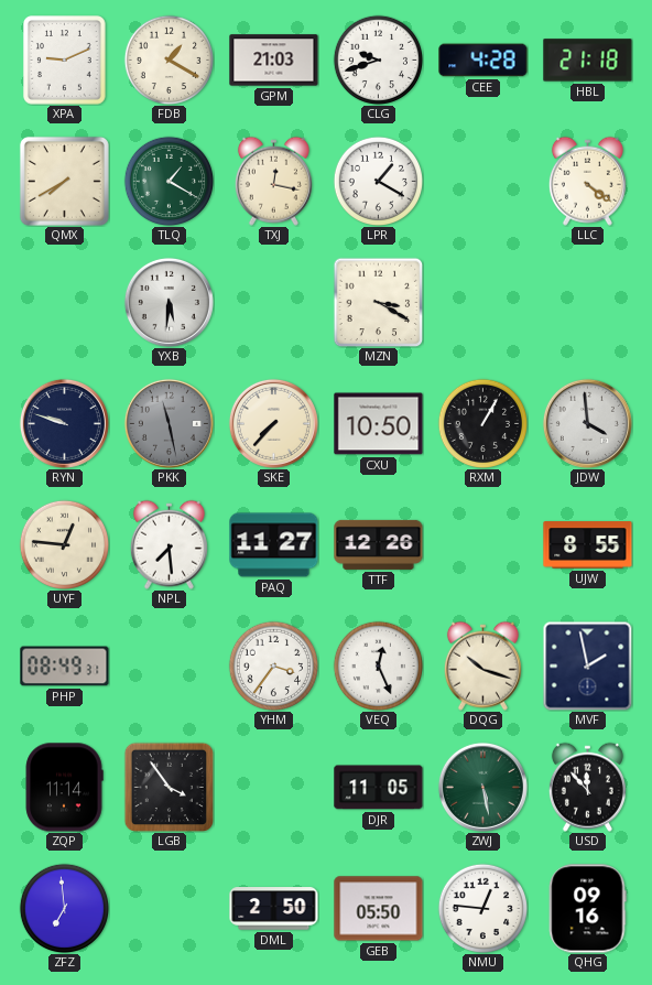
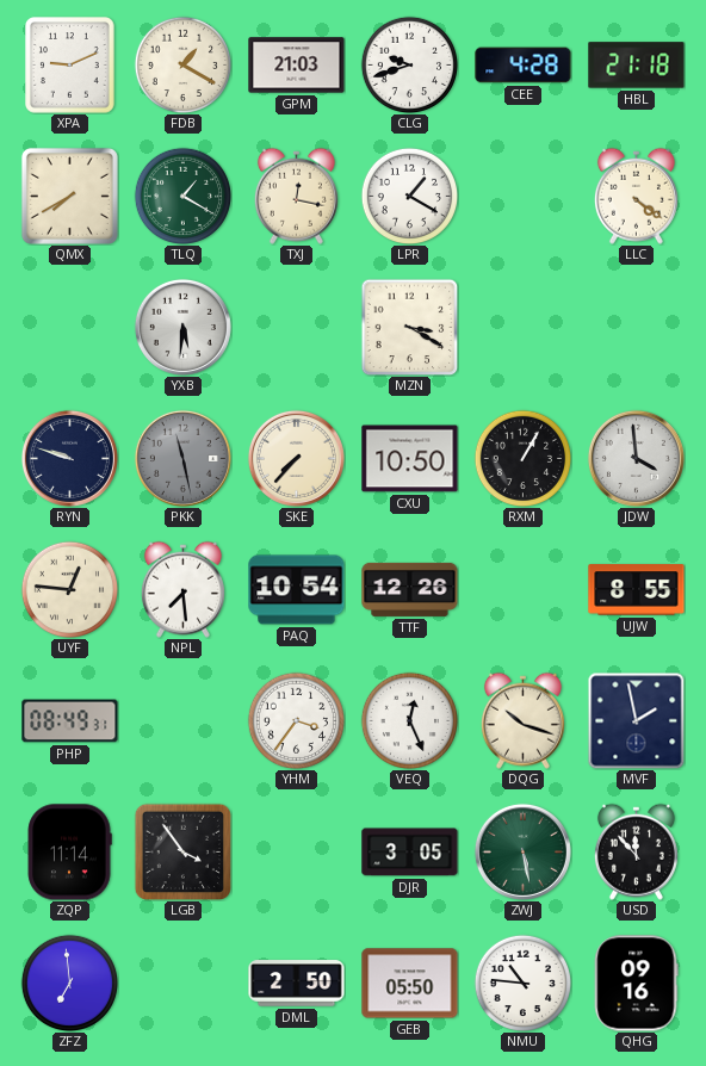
PAQ: 11:27 -> 10:54 (297, 590)
DJR: 11:05 -> 3:05 (410, 853)
NMU: 12:46 -> 10:46 (522, 983)
